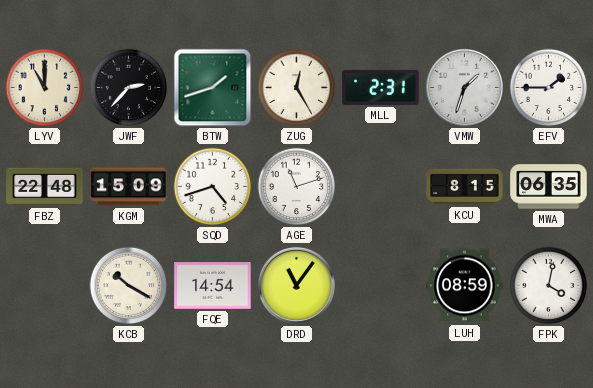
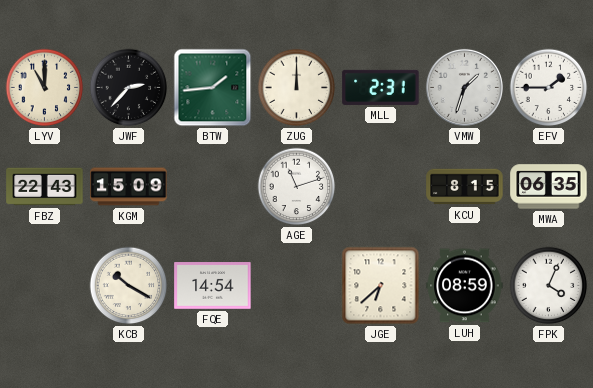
BTW: 1:42 -> 1:44 (213, 88)
ZUG: 12:25 -> 12:00 (297, 88)
FBZ: 22:48 -> 22:43 (45, 187)
SQD: 4:42 -> none (213, 187)
DRD: 11:06 -> none (296, 285)
JGE: none -> 6:38 (381, 286)
FPK: 4:02 -> 4:04 (549, 286)
